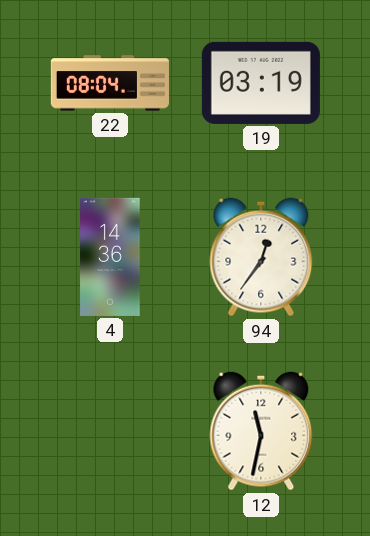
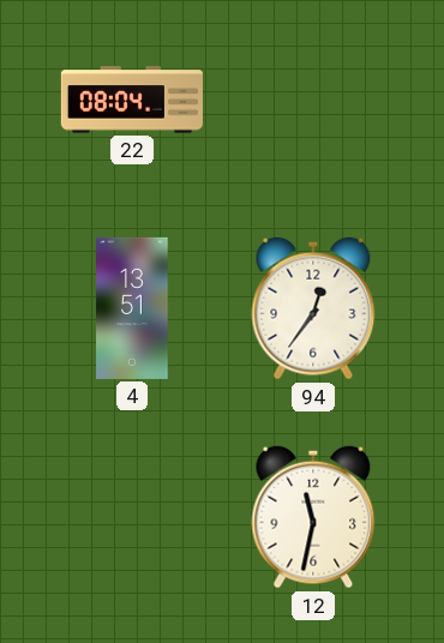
19: 03:19 -> none (261, 83)
4: 14:36 -> 13:51 (132, 308)
